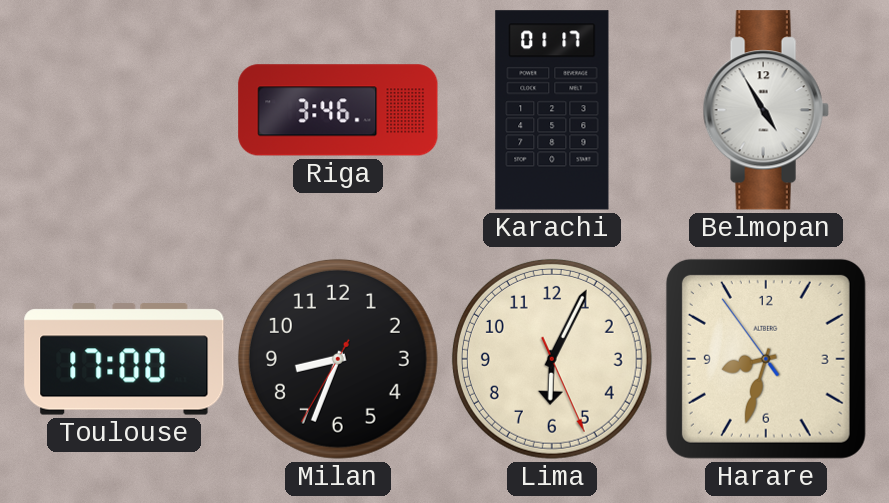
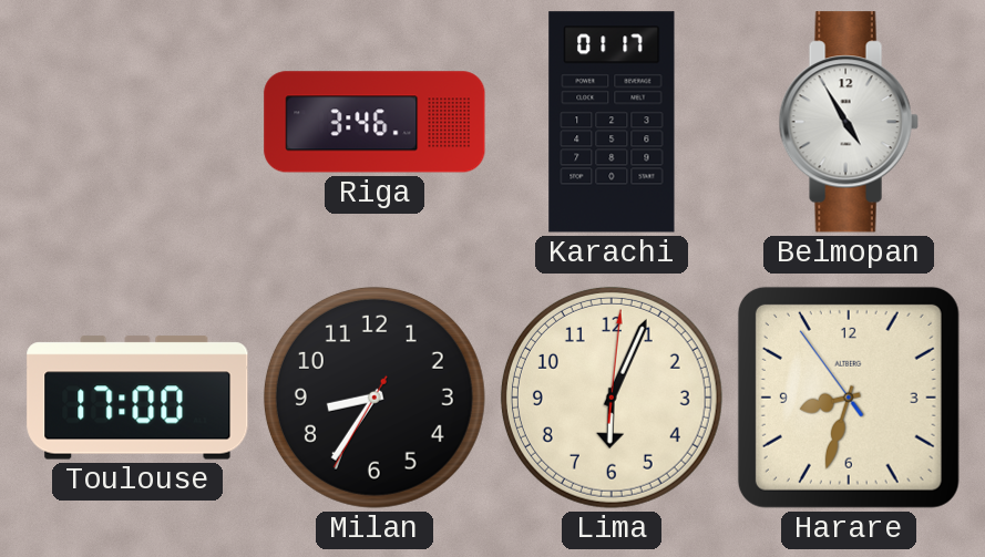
Milan: 8:33 -> 8:35 (374, 398)
Lima: 6:04:26 -> 6:04:01 (612, 398)
